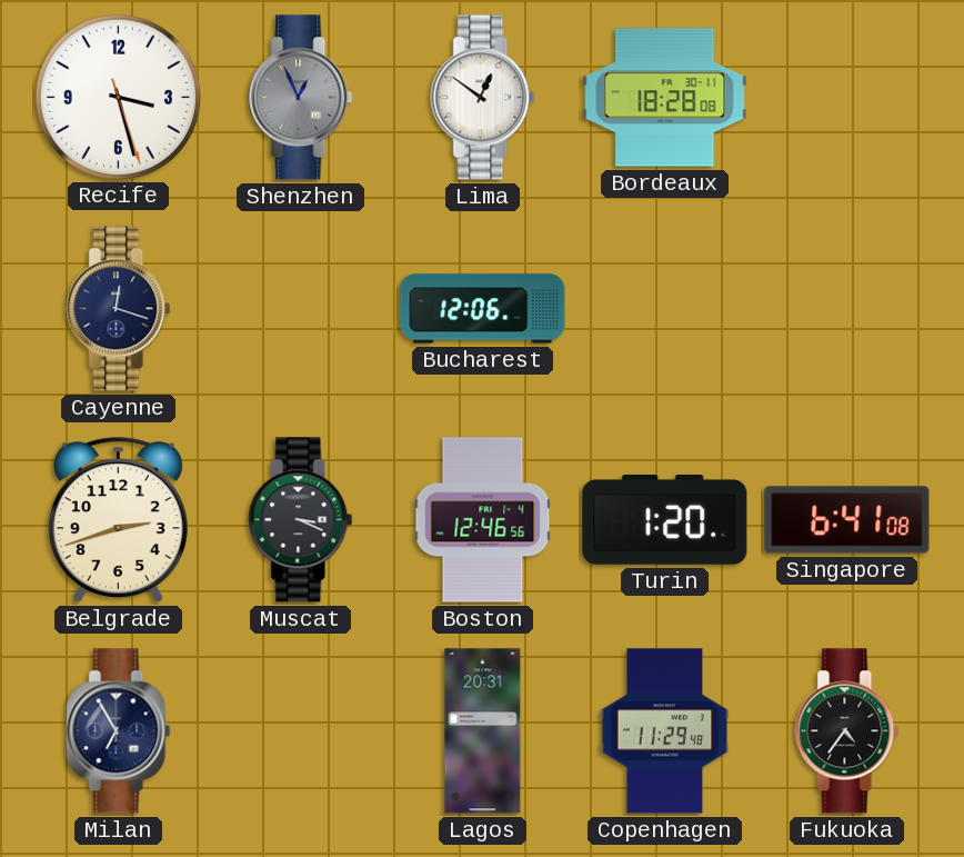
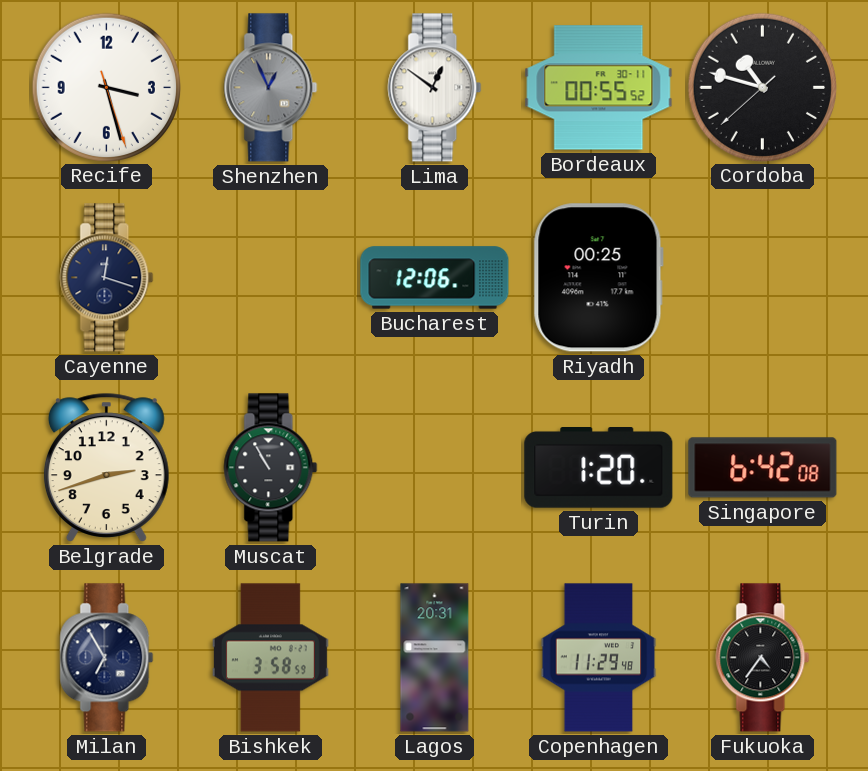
Bordeaux: 18:28 -> 00:55 (599, 88)
Cordoba: none -> 10:47 (762, 87)
Riyadh: none -> 00:25 (598, 278)
Muscat: 3:19 -> 10:55 (271, 468)
Boston: 12:46 -> none (483, 520)
Singapore: 6:41 -> 6:42 (763, 468)
Bishkek: none -> 3:58 (270, 658)
